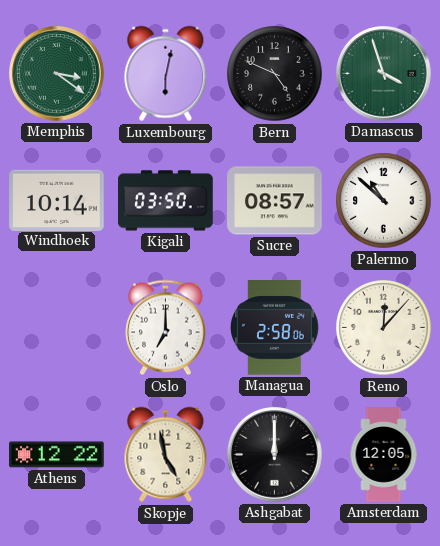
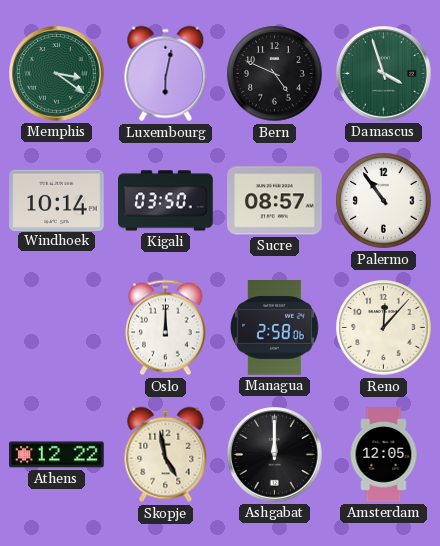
Palermo: 10:52 -> 10:54 (384, 201)
Oslo: 7:00 -> 12:00 (166, 328)
